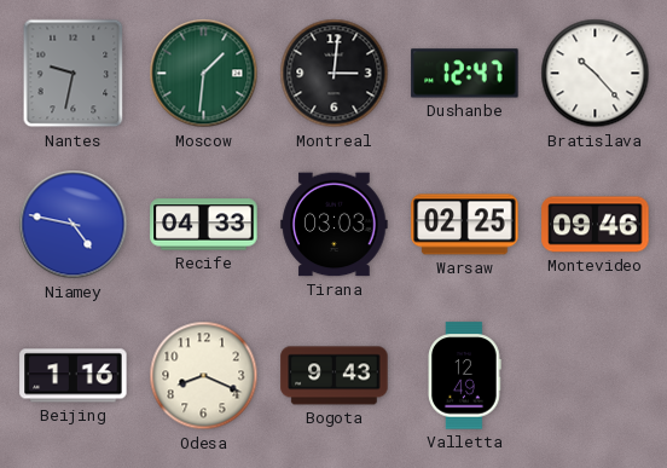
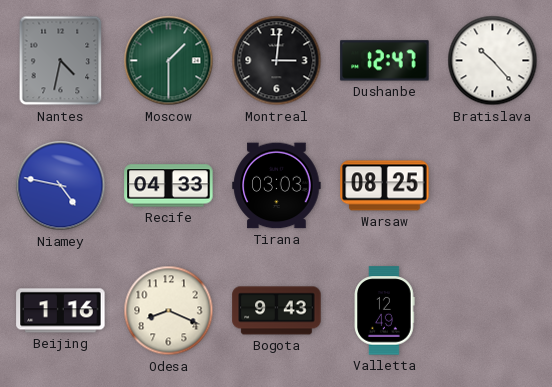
Nantes: 9:32 -> 4:32 (61, 61)
Moscow: 1:31 -> 1:30 (169, 61)
Warsaw: 02:25 -> 08:25 (385, 186)
Montevideo: 09:46 -> none (596, 225)
